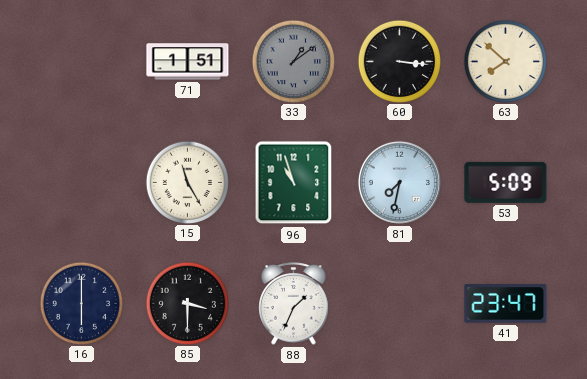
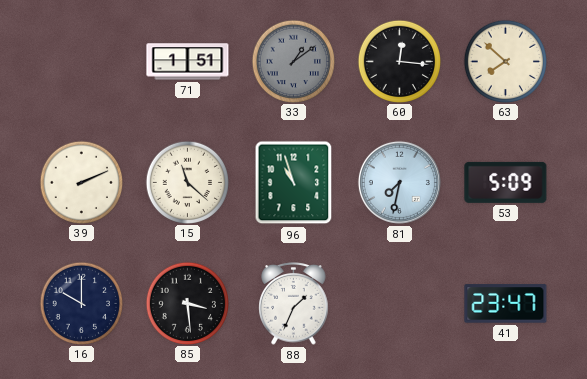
60: 3:16 -> 12:16 (399, 61)
39: none -> 2:11 (81, 182)
15: 11:25 -> 11:22 (187, 182)
16: 6:00 -> 10:00 (81, 303)
85: 3:30 -> 3:29 (187, 303)
